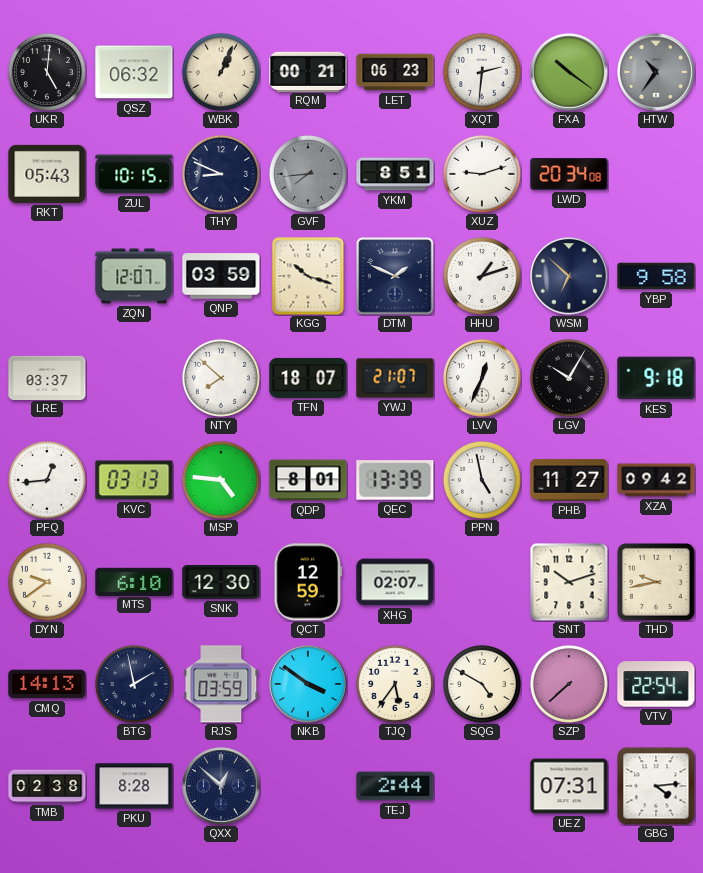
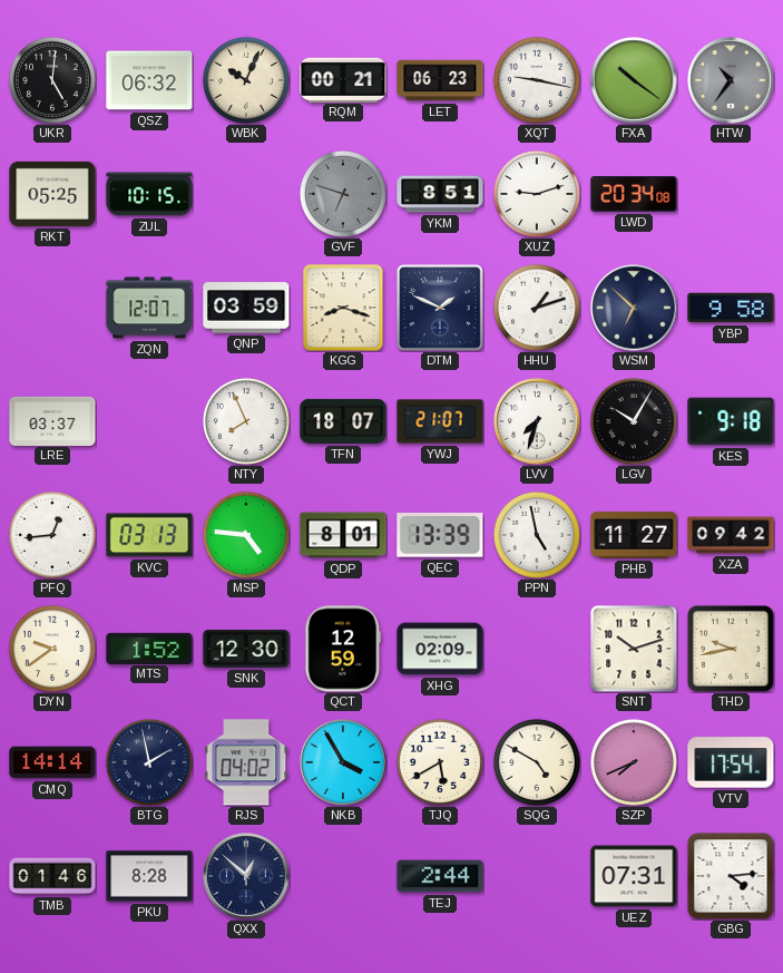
WBK: 1:04 -> 10:04 (246, 80)
XQT: 2:31 -> 9:17 (537, 80)
RKT: 05:43 -> 05:25 (52, 194)
THY: 8:49 -> none (221, 174)
GVF: 7:44 -> 6:48 (343, 194)
KGG: 10:18 -> 8:18 (343, 308)
NTY: 7:52 -> 7:56 (246, 421)
LVV: 12:34 -> 7:33 (537, 421)
MTS: 6:10 -> 1:52 (149, 648)
XHG: 02:07 -> 02:09 (440, 649)
CMQ: 14:13 -> 14:14 (52, 762)
RJS: 03:59 -> 04:02 (246, 762)
NKB: 3:51 -> 3:55 (343, 762)
TJQ: 5:36 -> 5:40 (440, 762)
SZP: 7:38 -> 7:41 (634, 762)
VTV: 22:54 -> 17:54 (731, 762)
TMB: 02:38 -> 01:46 (52, 876)
